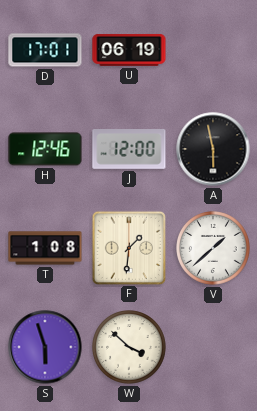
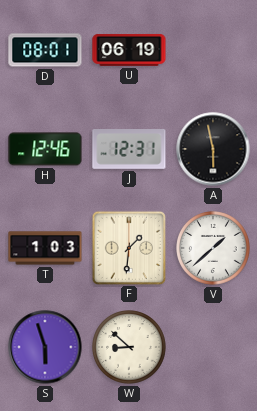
D: 17:01 -> 08:01 (45, 50)
J: 12:00 -> 12:31 (129, 150)
T: 1:08 -> 1:03 (45, 248)
W: 3:52 -> 8:52 (129, 347)
